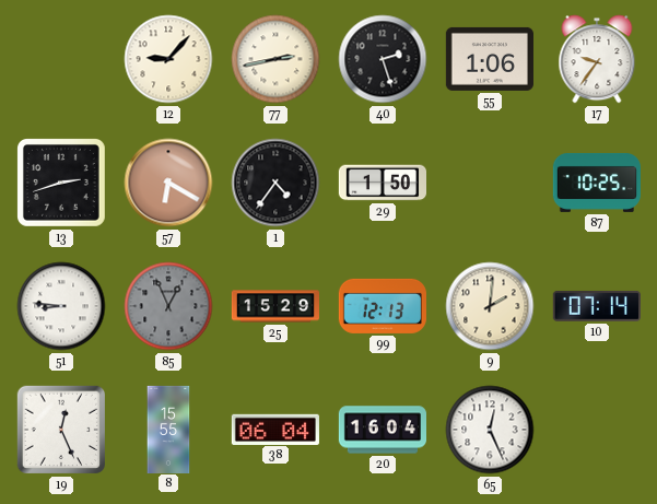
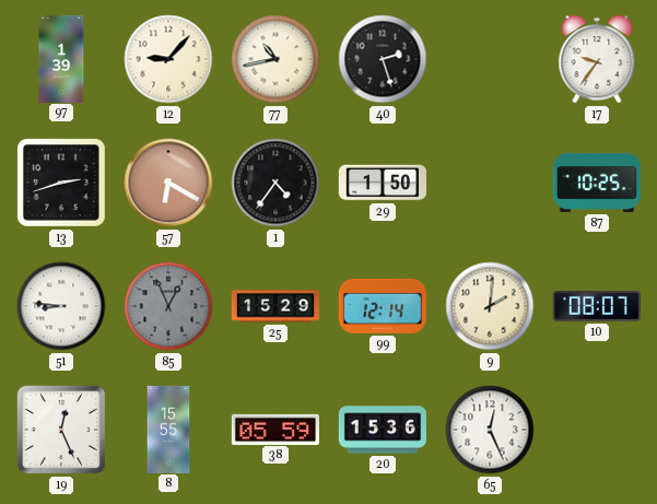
97: none -> 1:39 (61, 58)
77: 2:43 -> 10:43 (275, 59)
55: 1:06 -> none (490, 59)
99: 12:13 -> 12:14 (383, 306)
10: 07:14 -> 08:07 (597, 306)
38: 06:04 -> 05:59 (275, 429)
20: 16:04 -> 15:36 (382, 430)
